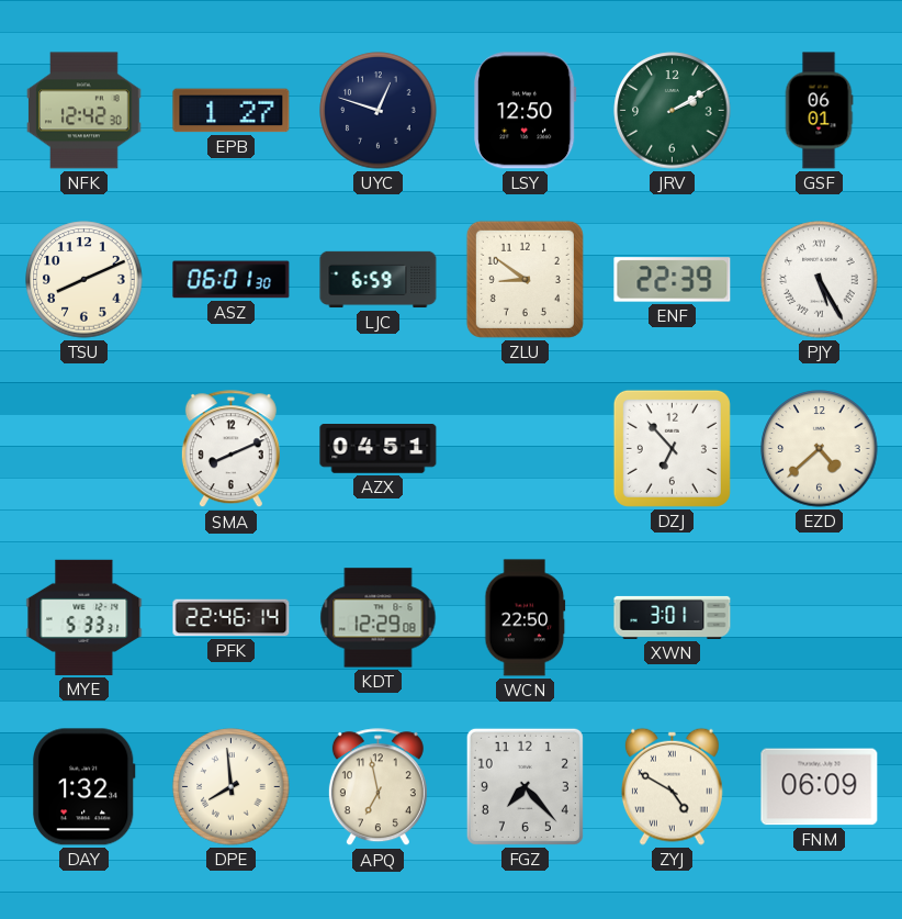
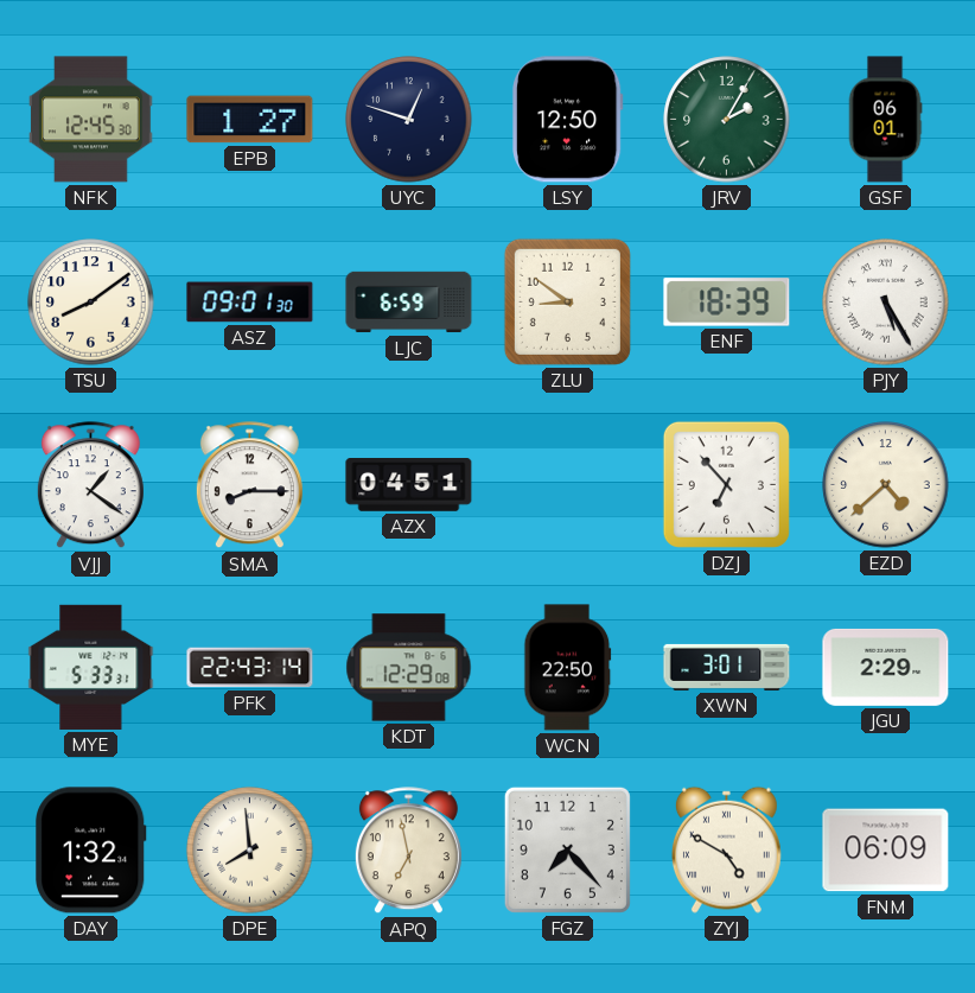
NFK: 12:42 -> 12:45 (91, 120)
JRV: 2:10 -> 2:05 (727, 120)
TSU: 8:11 -> 8:09 (91, 303)
ASZ: 06:01 -> 09:01 (250, 303)
ENF: 22:39 -> 18:39 (727, 303)
VJJ: none -> 1:21 (90, 485)
SMA: 8:11 -> 8:15 (249, 485)
PFK: 22:46 -> 22:43 (250, 668)
JGU: none -> 2:29 (886, 667)
